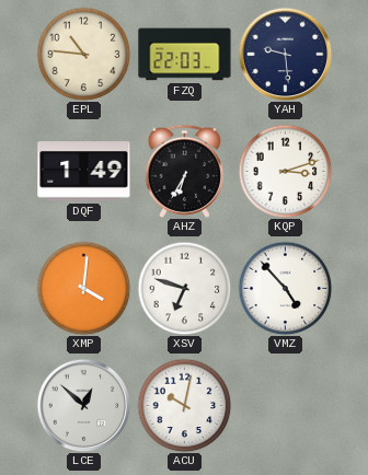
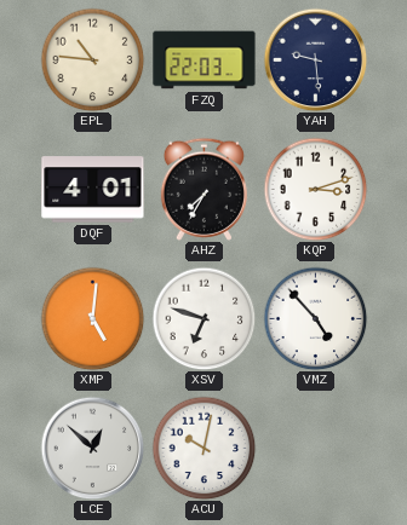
DQF: 1:49 -> 4:01 (93, 190)
AHZ: 6:35 -> 7:35 (203, 189)
XMP: 4:01 -> 5:01 (92, 318)
